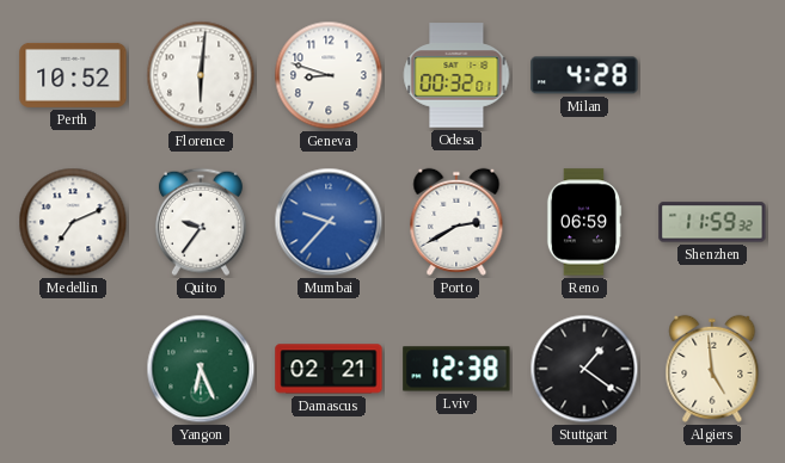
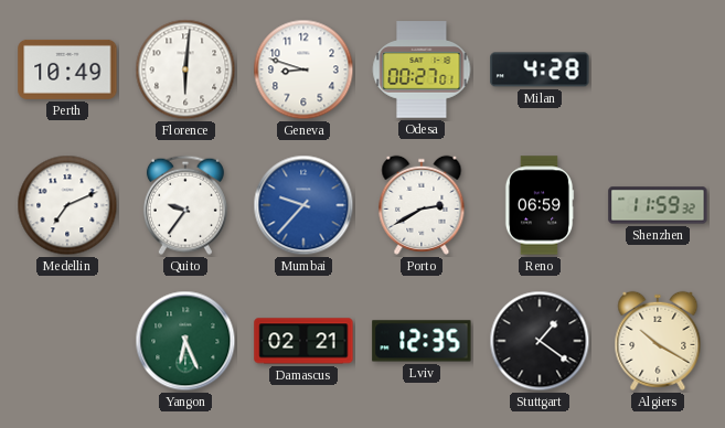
Perth: 10:52 -> 10:49 (67, 69)
Odesa: 00:32 -> 00:27 (422, 69)
Lviv: 12:38 -> 12:35 (422, 341)
Algiers: 4:59 -> 10:20 (658, 341)
